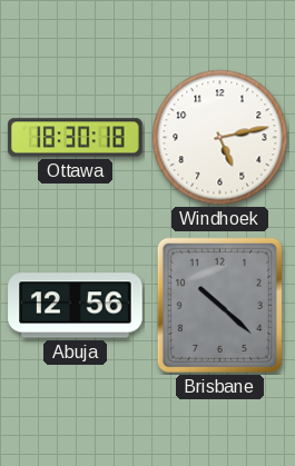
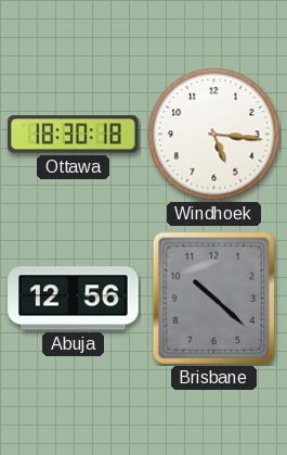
Windhoek: 5:13 -> 5:16 (214, 135)
